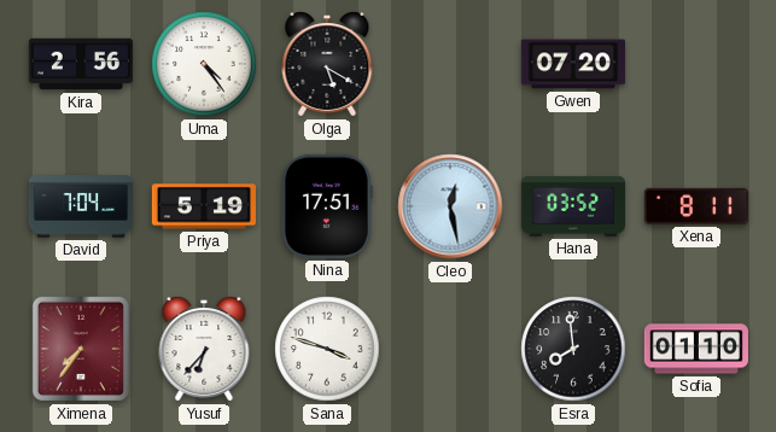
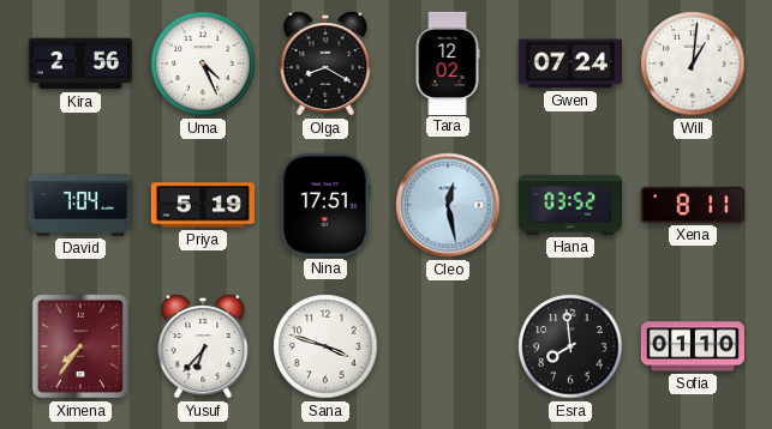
Uma: 4:24 -> 4:26 (203, 64)
Olga: 5:20 -> 8:20 (325, 64)
Tara: none -> 12:02 (448, 62)
Gwen: 07:20 -> 07:24 (570, 64)
Will: none -> 1:01 (693, 64)
